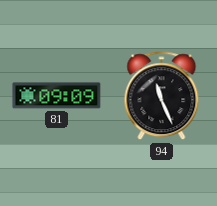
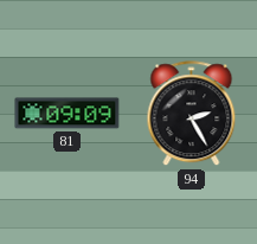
94: 11:26 -> 2:25 (192, 114)
